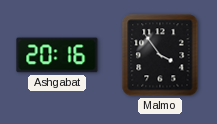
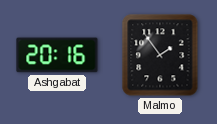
Malmo: 3:54 -> 1:54 (160, 55)
